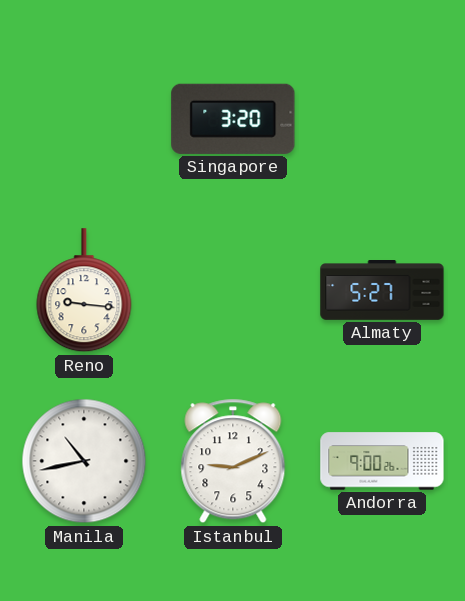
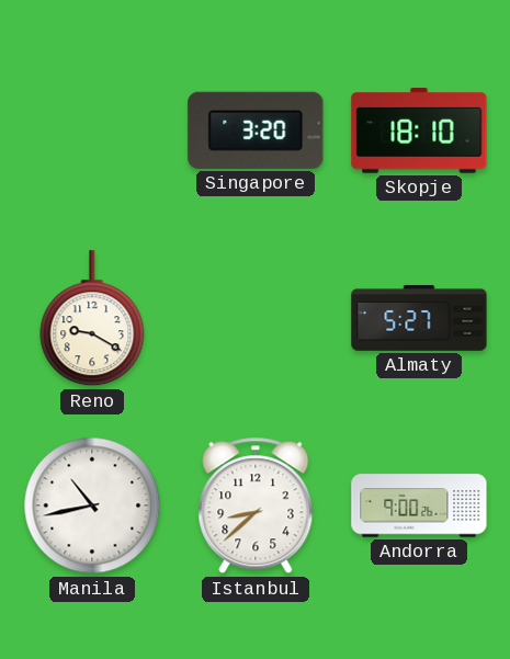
Skopje: none -> 18:10 (419, 130)
Reno: 9:16 -> 9:20 (92, 319)
Istanbul: 9:11 -> 8:38 (256, 505)
